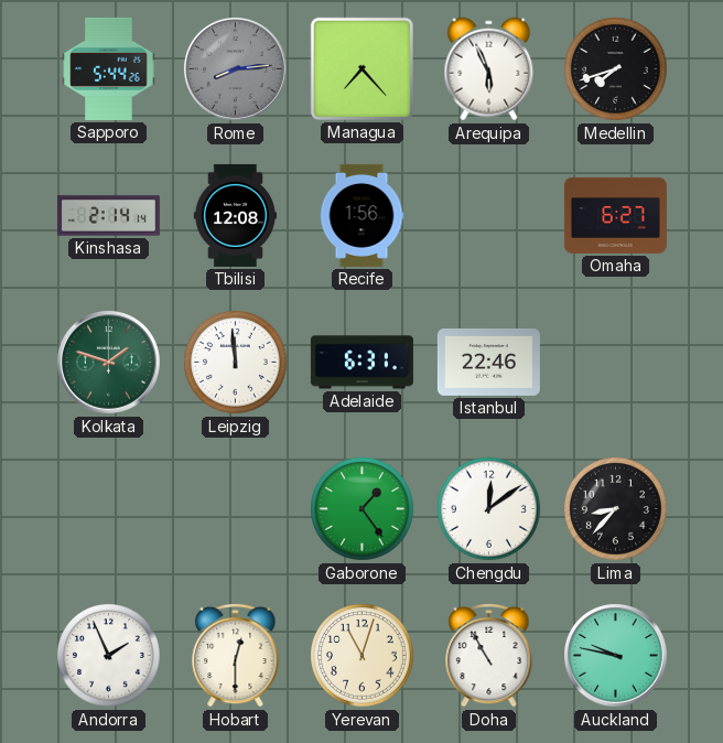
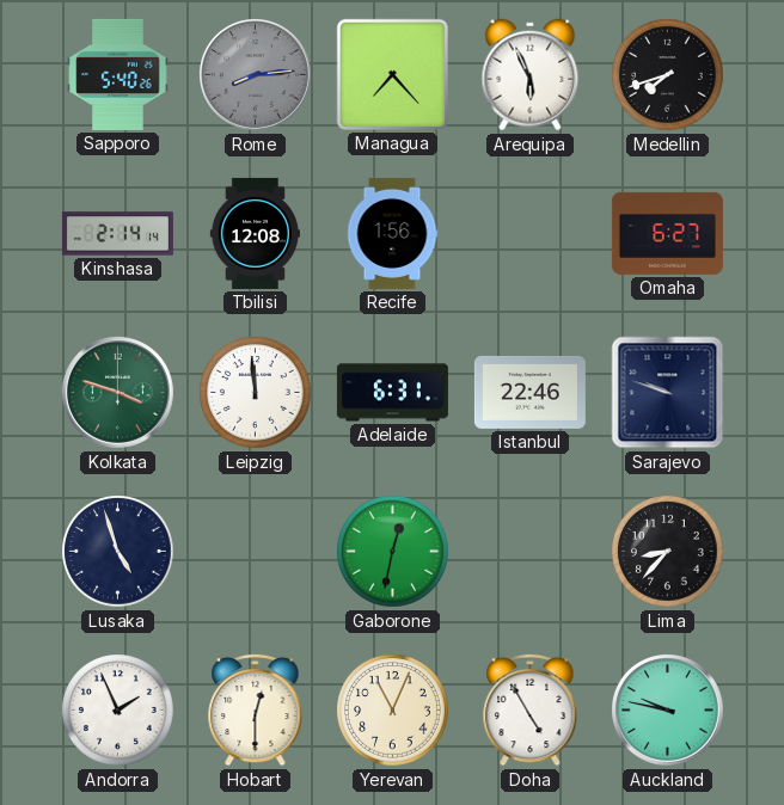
Sapporo: 5:44 -> 5:40 (118, 74)
Kolkata: 1:48 -> 3:48 (117, 392)
Sarajevo: none -> 9:48 (668, 393)
Lusaka: none -> 4:57 (118, 552)
Gaborone: 1:24 -> 12:32 (393, 552)
Chengdu: 12:09 -> none (489, 509)
Yerevan: 11:03 -> 11:04 (393, 711)
Doha: 10:55 -> 4:55 (531, 709)
